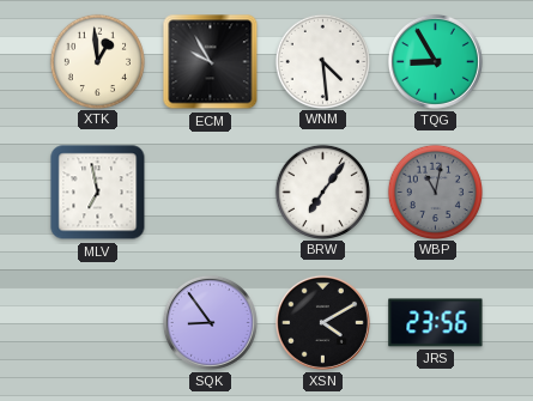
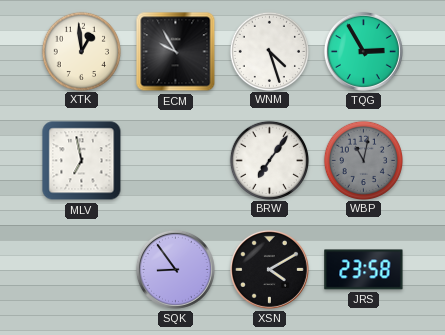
WNM: 4:29 -> 4:27 (269, 51)
TQG: 8:55 -> 2:55 (363, 51)
JRS: 23:56 -> 23:58 (364, 270)
